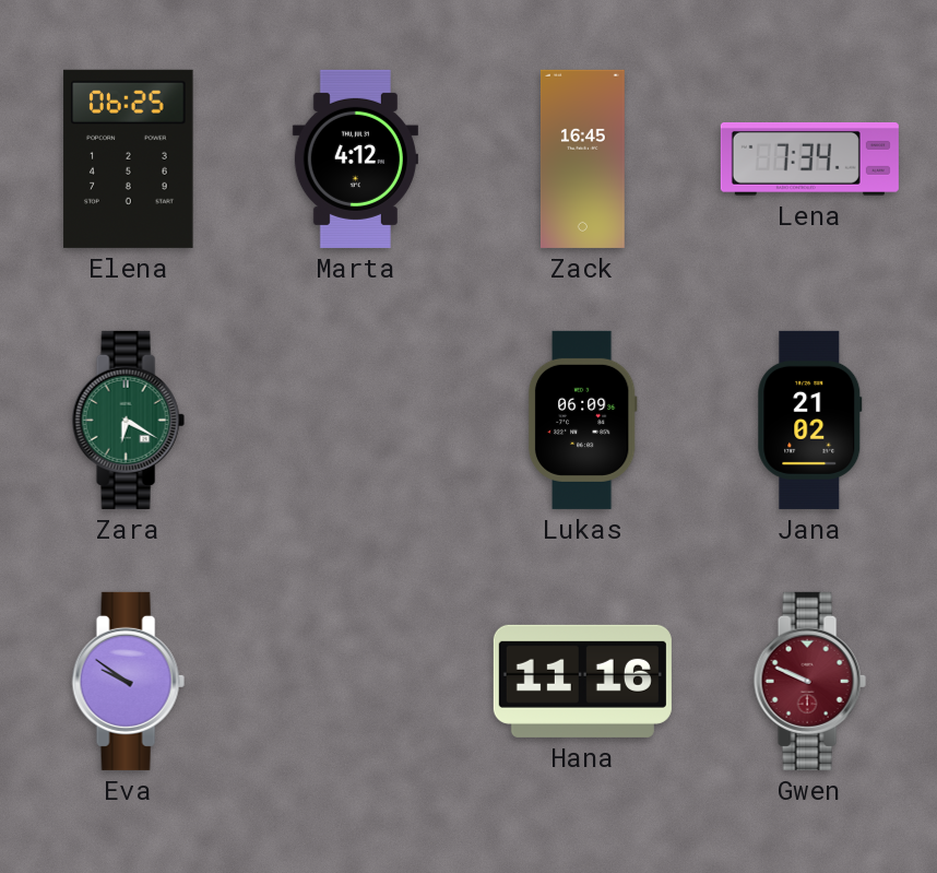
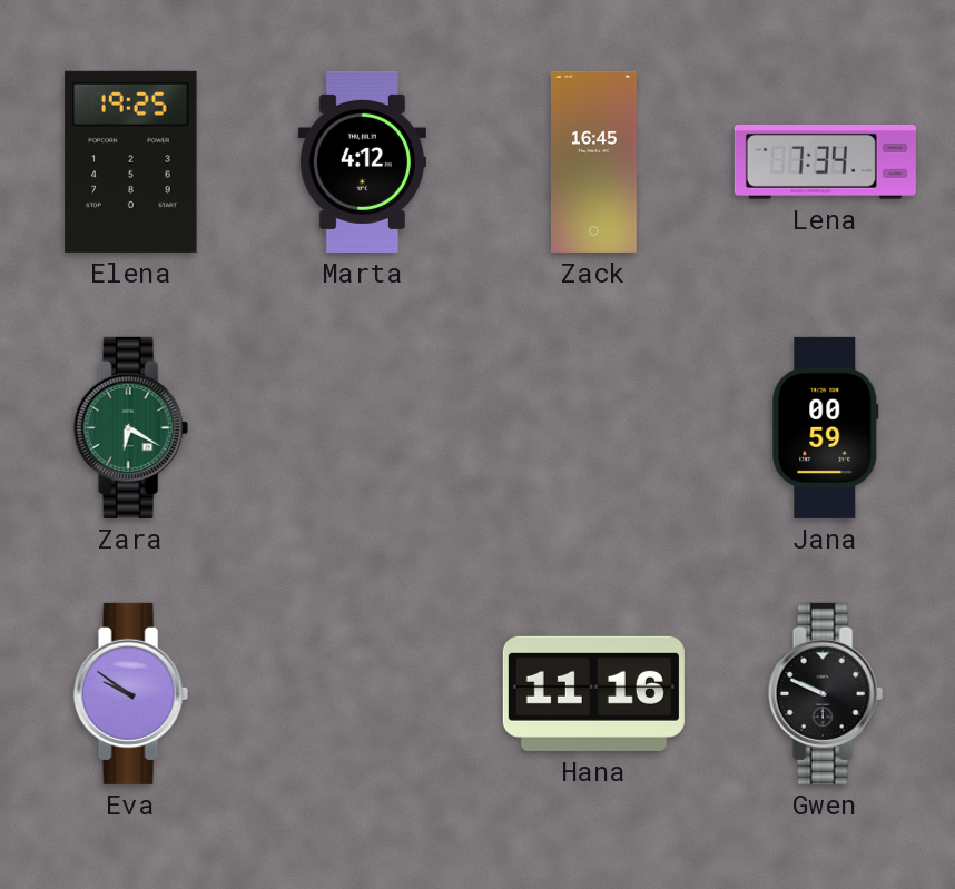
Elena: 06:25 -> 19:25 (131, 161)
Lukas: 06:09 -> none (582, 420)
Jana: 21:02 -> 00:59 (826, 427)
Gwen dial: burgundy -> black (825, 693)
